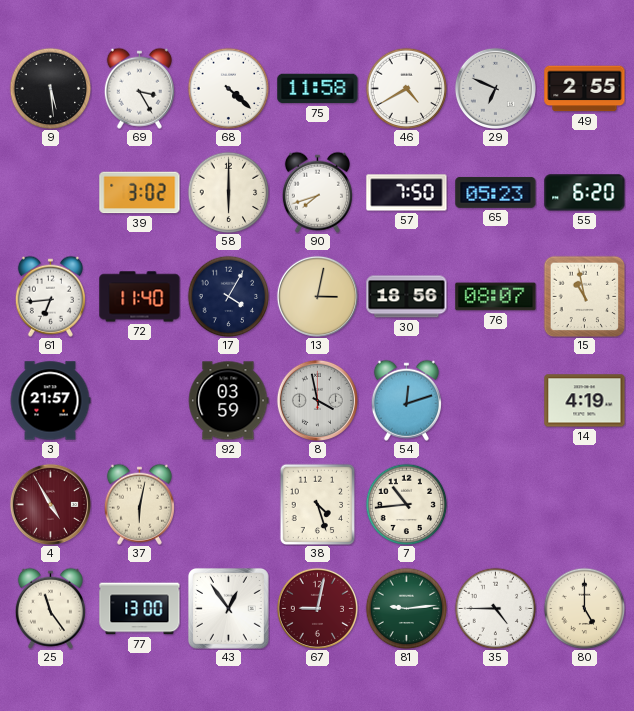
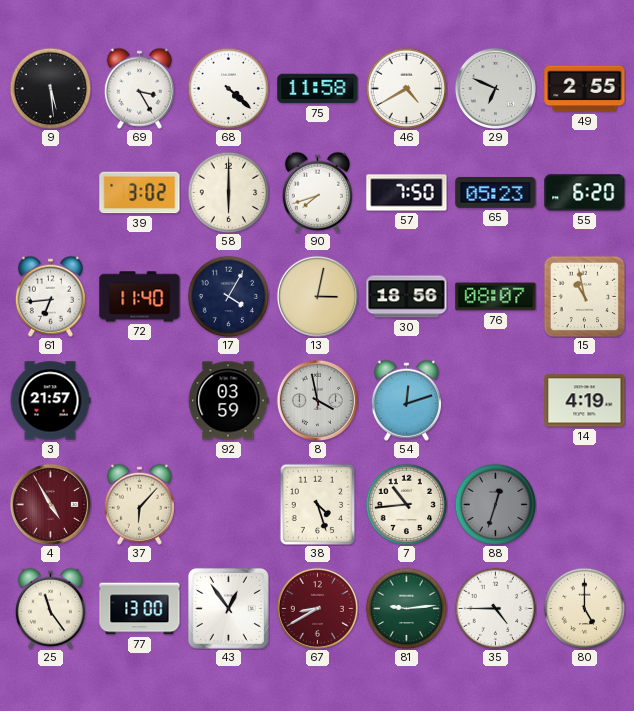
37: 6:02 -> 6:07 (139, 504)
88: none -> 12:33 (495, 504)
67: 9:02 -> 8:40 (317, 608)
